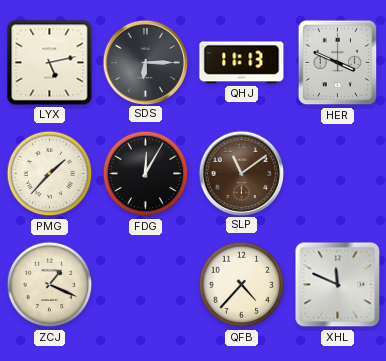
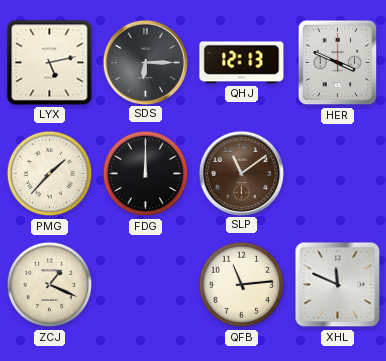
QHJ: 11:13 -> 12:13 (242, 63)
FDG: 12:05 -> 12:00 (146, 174)
QFB: 4:37 -> 11:14 (242, 285)
